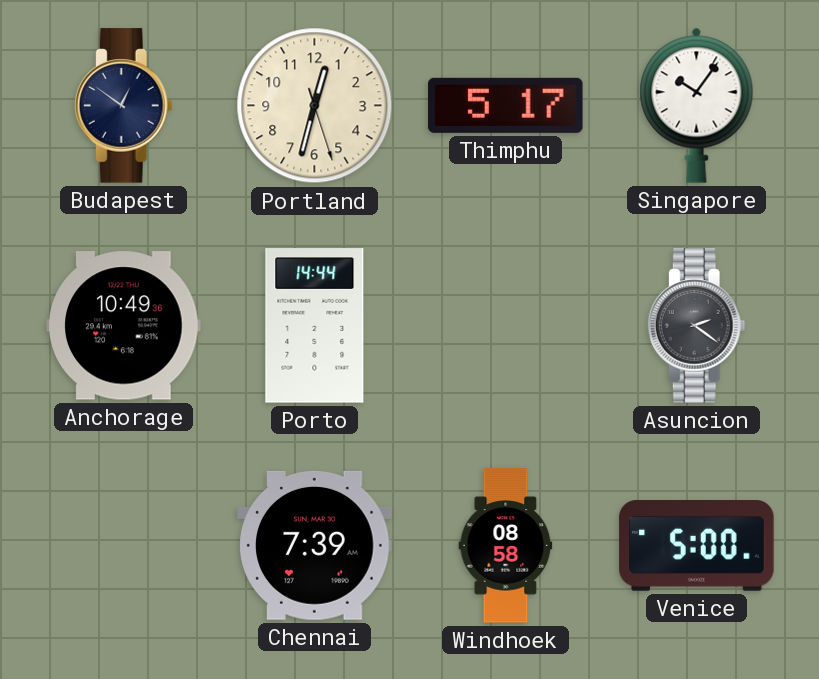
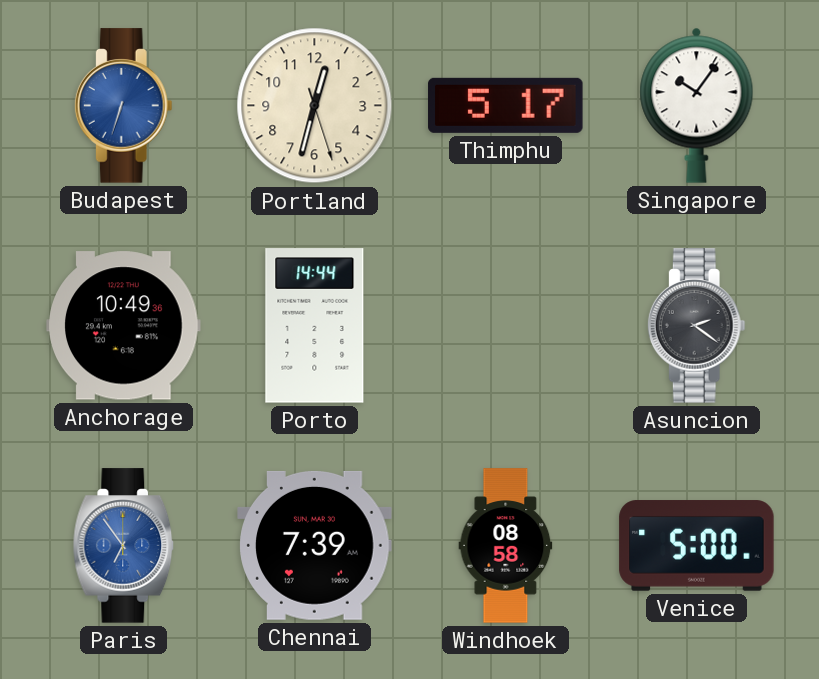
Budapest: 12:51 -> 6:33 (123, 106)
Budapest dial: navy -> blue (123, 106)
Paris: none -> 6:54 (124, 546)
